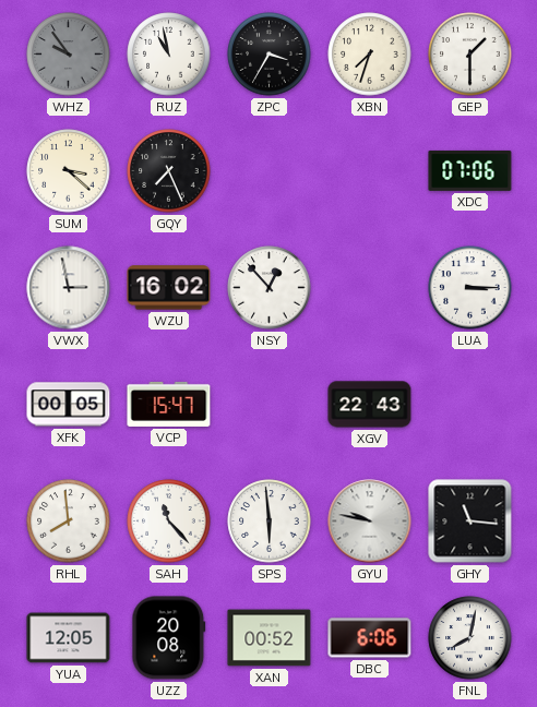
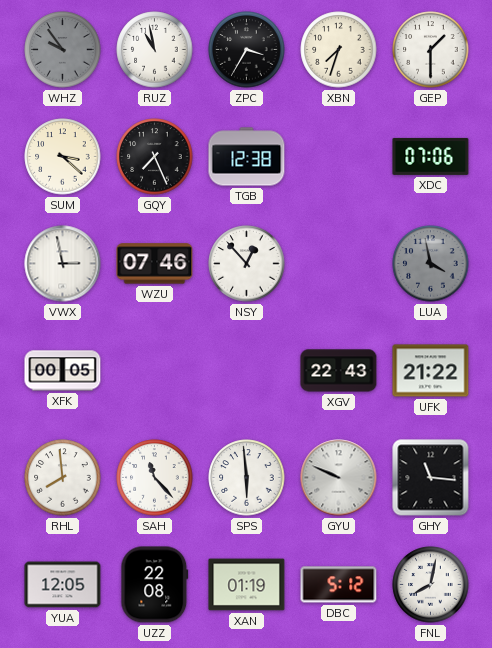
TGB: none -> 12:38 (247, 157)
WZU: 16:02 -> 07:46 (155, 264)
LUA: 3:15 -> 3:58 (431, 264)
LUA dial: white -> grey (431, 264)
VCP: 15:47 -> none (169, 404)
UFK: none -> 21:22 (431, 371)
GYU: 9:47 -> 9:49 (339, 478)
UZZ: 20:08 -> 22:08 (155, 585)
XAN: 00:52 -> 01:19 (247, 585)
DBC: 6:06 -> 5:12 (339, 585)
